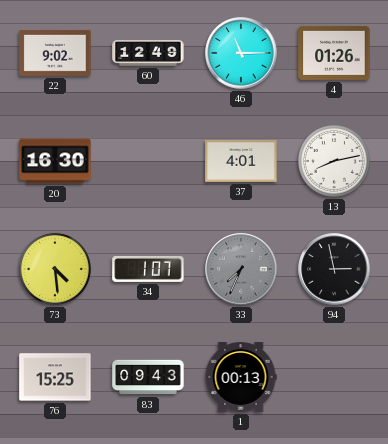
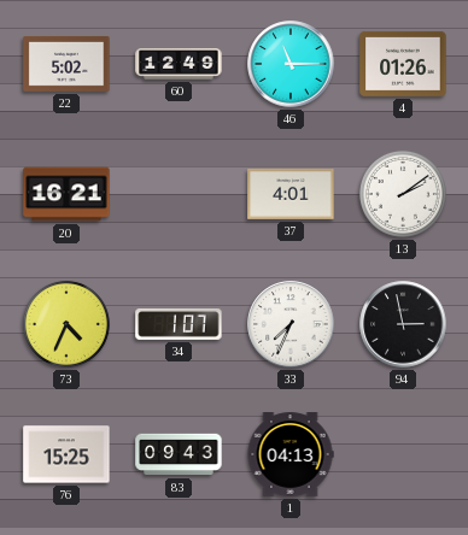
22: 9:02 -> 5:02 (66, 64)
20: 16:30 -> 16:21 (66, 194)
13: 8:13 -> 2:09 (403, 194)
73: 4:29 -> 4:34 (66, 324)
33 dial: grey -> white (291, 324)
1: 00:13 -> 04:13 (291, 454)
